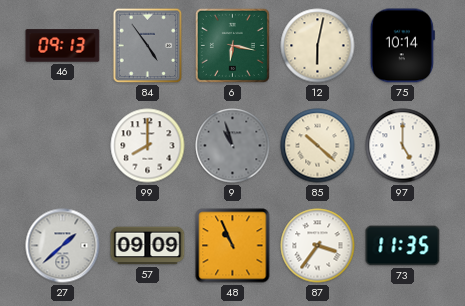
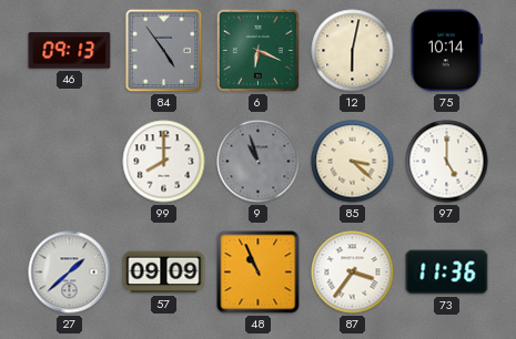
6: 6:17 -> 6:19 (257, 50)
85: 10:22 -> 3:22 (353, 162)
73: 11:35 -> 11:36 (447, 273)
